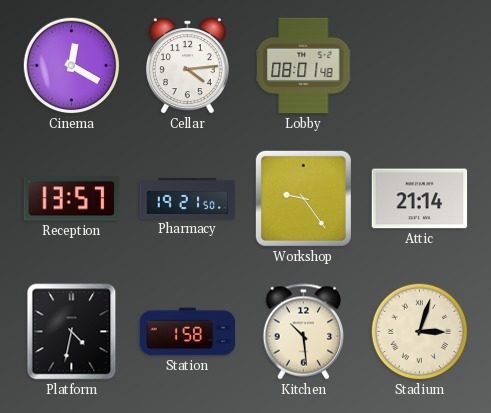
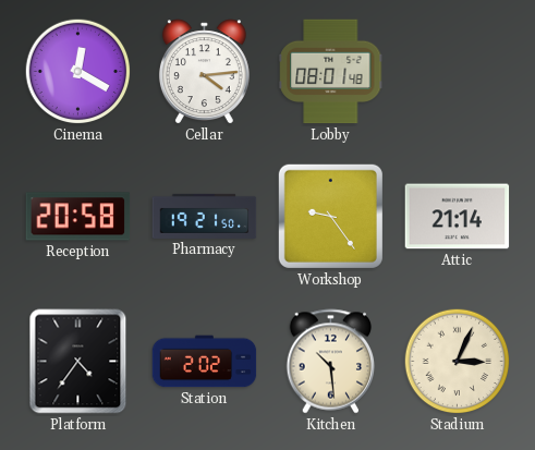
Reception: 13:57 -> 20:58 (78, 217)
Platform: 4:32 -> 4:36 (78, 362)
Station: 1:58 -> 2:02 (205, 362)
Stadium: 3:03 -> 3:04 (458, 362)
